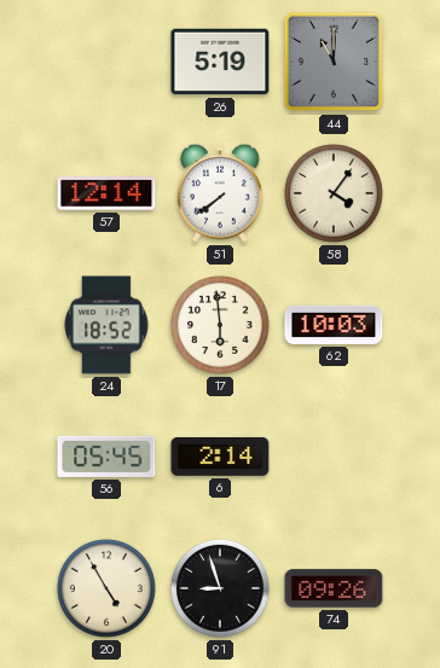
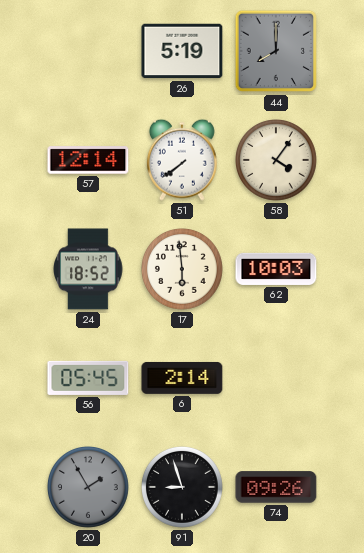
44: 11:00 -> 8:00 (276, 51)
20: 4:55 -> 1:55 (89, 488)
20 dial: cream -> grey (89, 488)
